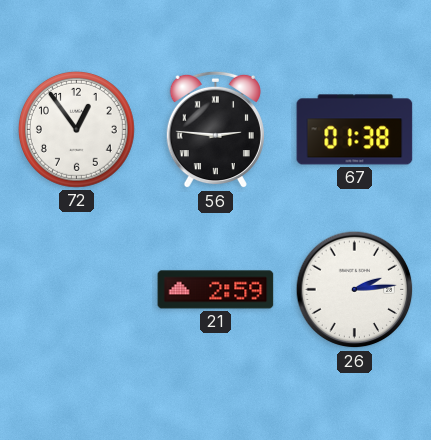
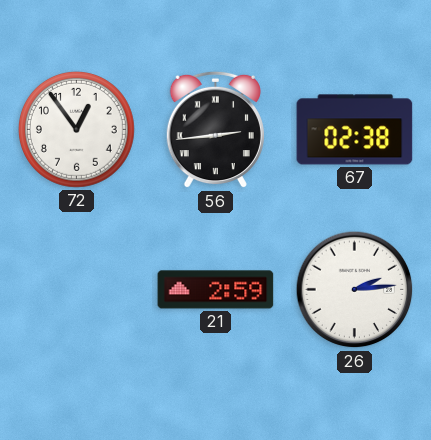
56: 2:46 -> 2:44 (215, 130)
67: 01:38 -> 02:38 (355, 130)
